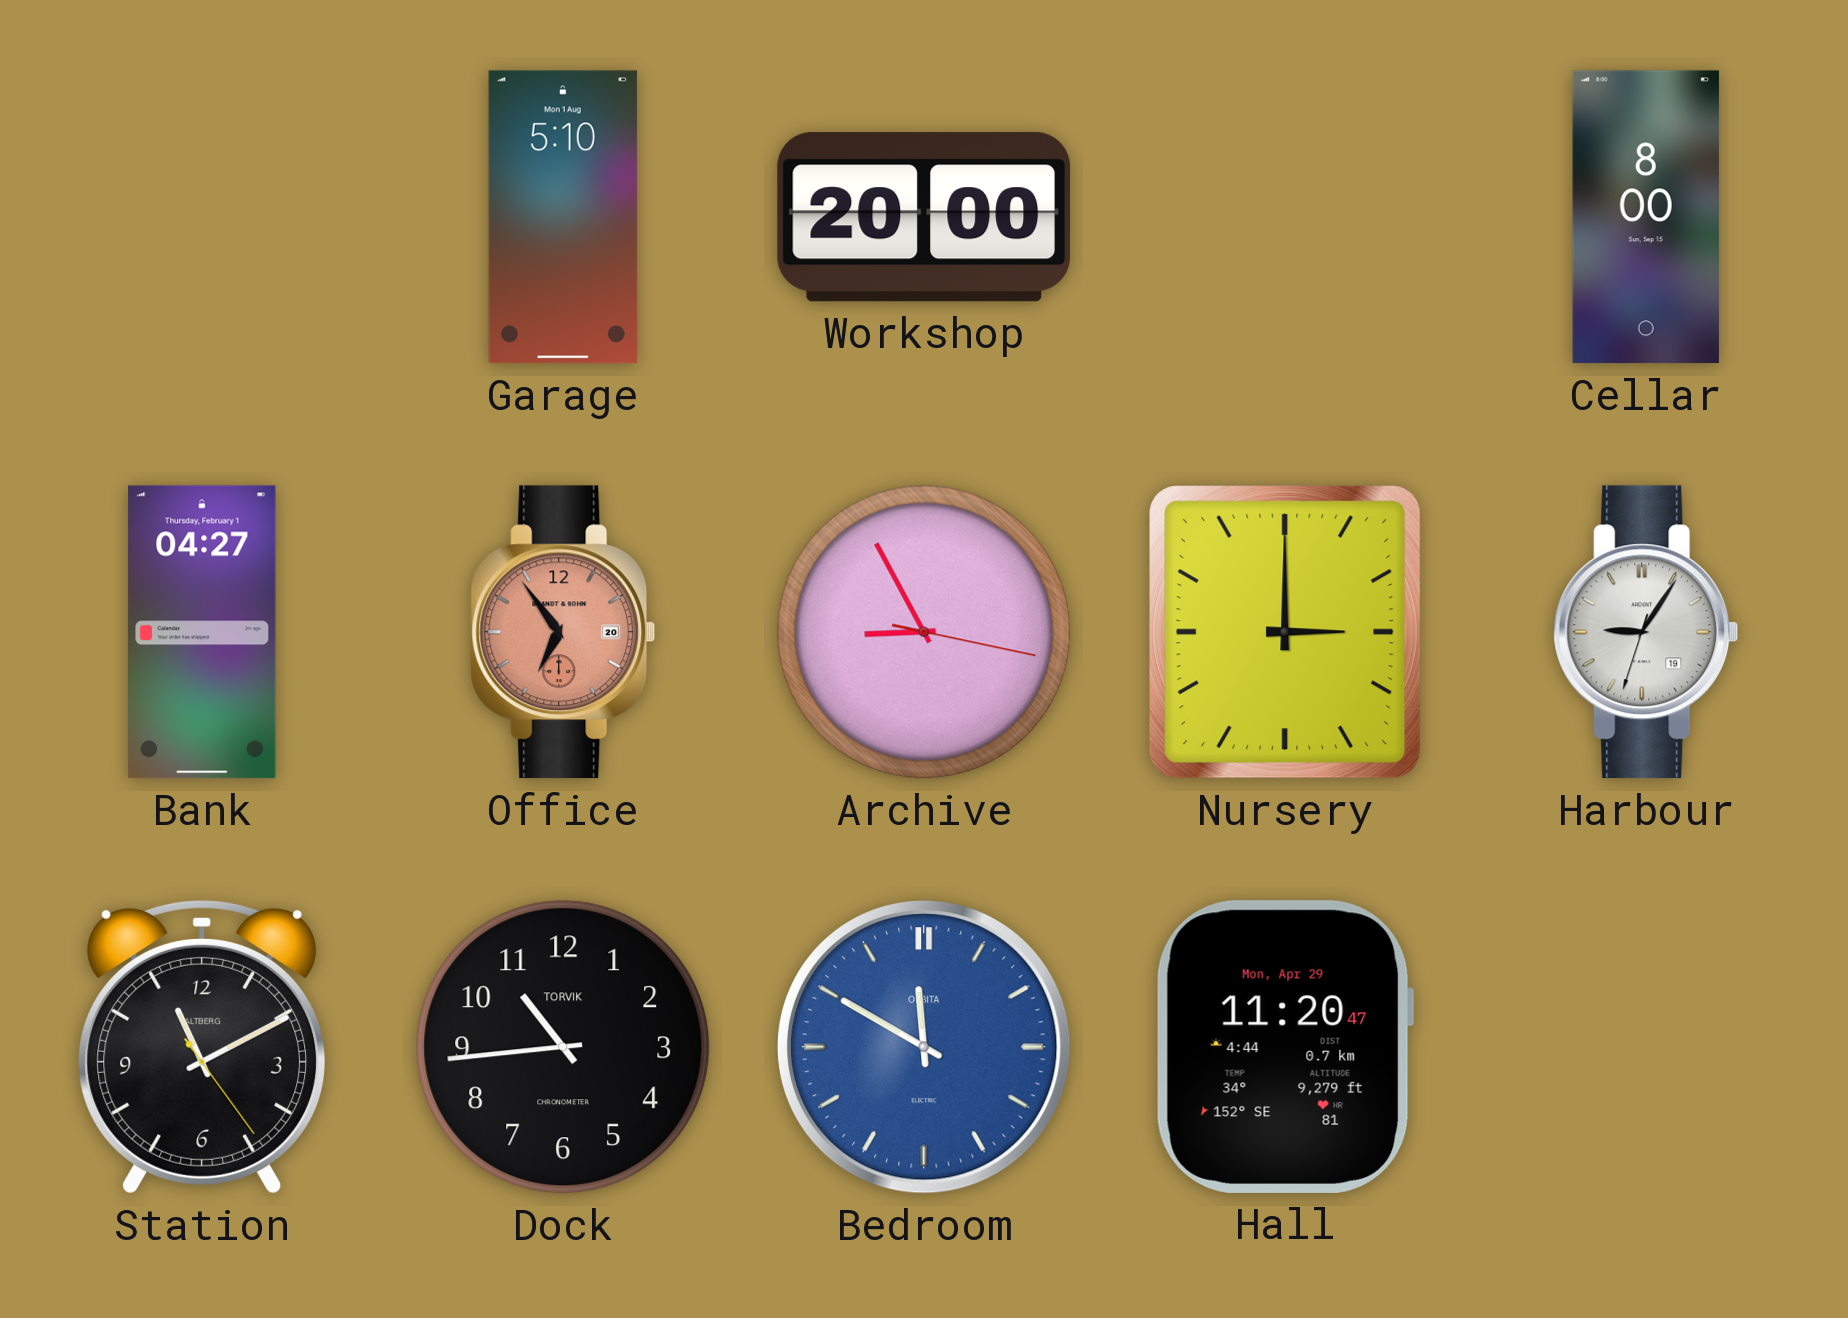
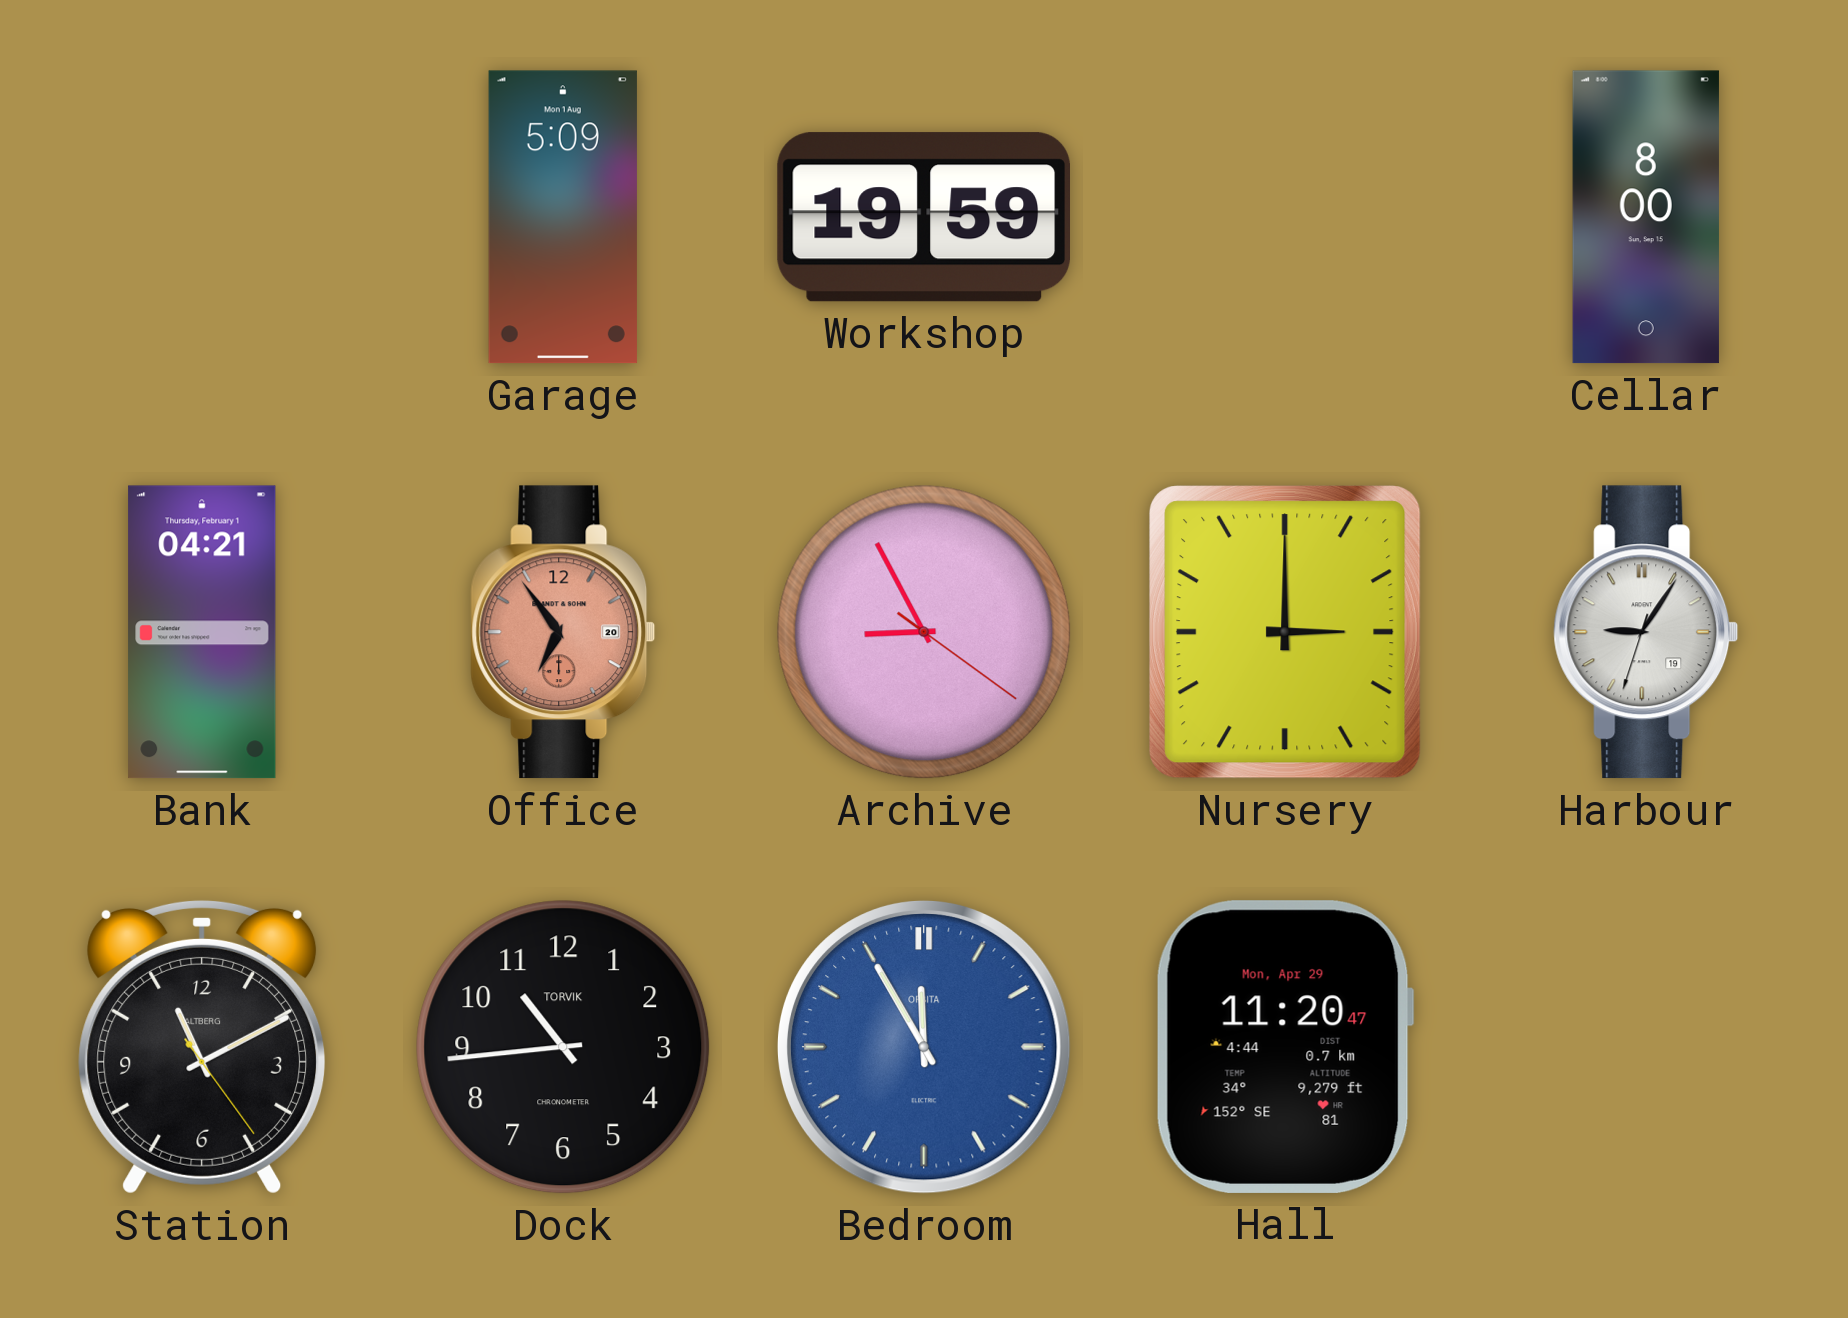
Garage: 5:10 -> 5:09 (563, 217)
Workshop: 20:00 -> 19:59 (923, 217)
Bank: 04:27 -> 04:21 (202, 632)
Archive: 8:55:17 -> 8:55:21 (924, 632)
Bedroom: 11:50 -> 11:55 (924, 1047)
